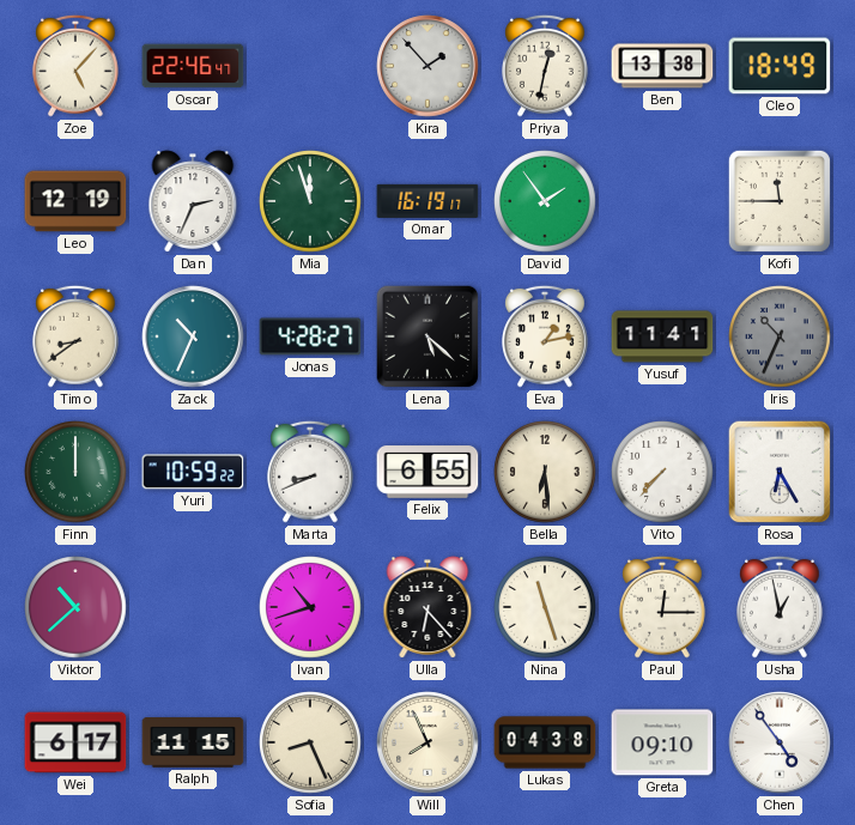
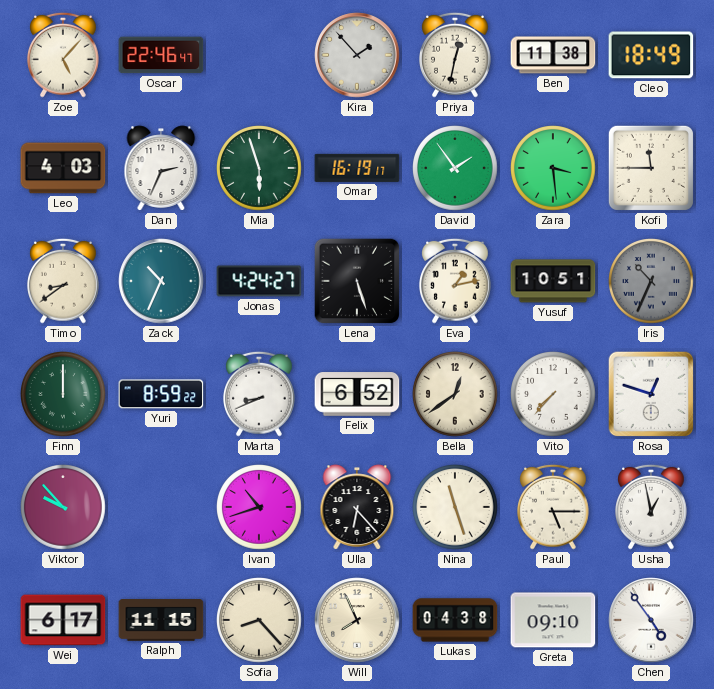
Ben: 13:38 -> 11:38 (553, 55)
Leo: 12:19 -> 4:03 (63, 168)
Mia: 11:57 -> 5:57 (259, 168)
Zara: none -> 3:29 (553, 168)
Jonas: 4:28 -> 4:24 (259, 281)
Lena: 5:22 -> 5:27 (357, 281)
Yusuf: 11:41 -> 10:51 (553, 281)
Yuri: 10:59 -> 8:59 (161, 394)
Felix: 6:55 -> 6:52 (357, 394)
Bella: 6:29 -> 12:39 (455, 394)
Rosa: 6:25 -> 12:48 (651, 394)
Viktor: 10:38 -> 9:53 (63, 507)
Paul: 12:15 -> 5:15 (554, 507)
Sofia: 8:26 -> 8:23 (259, 620)
